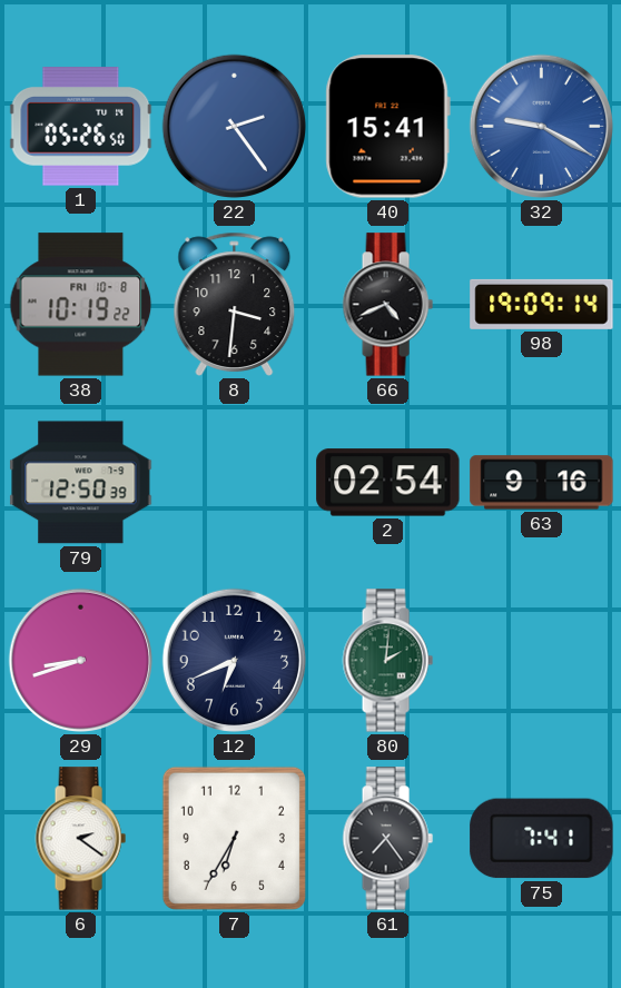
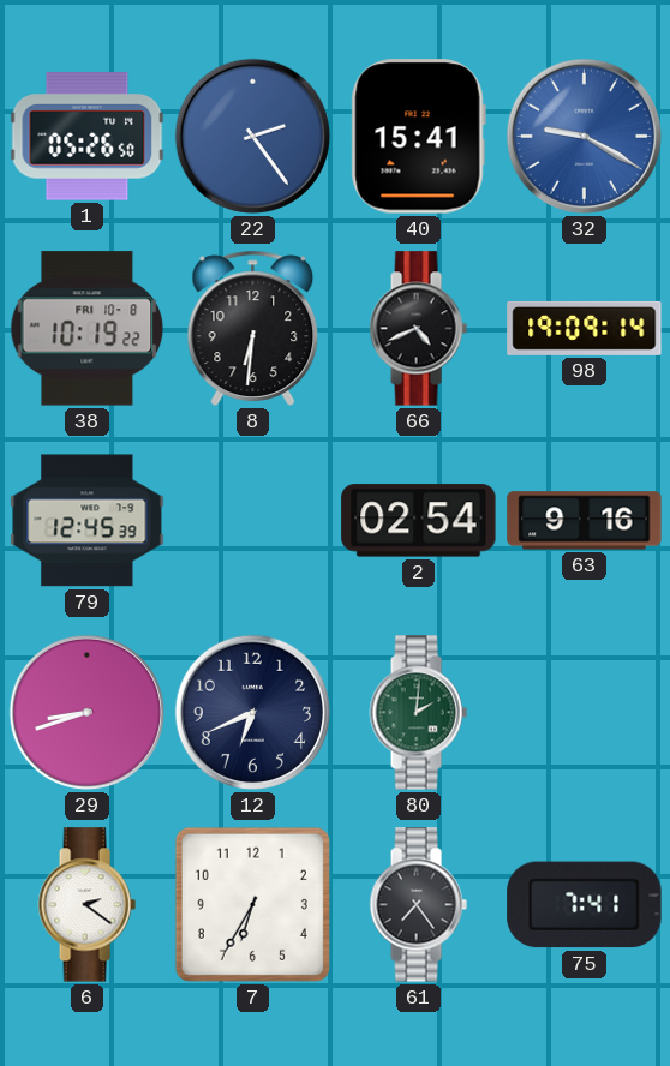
8: 3:31 -> 6:31 (253, 328)
79: 12:50 -> 12:45 (88, 521)
